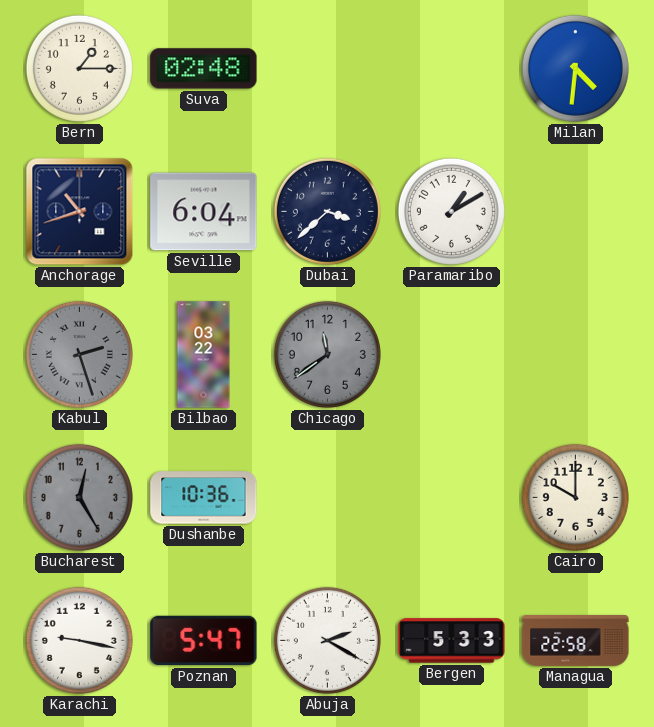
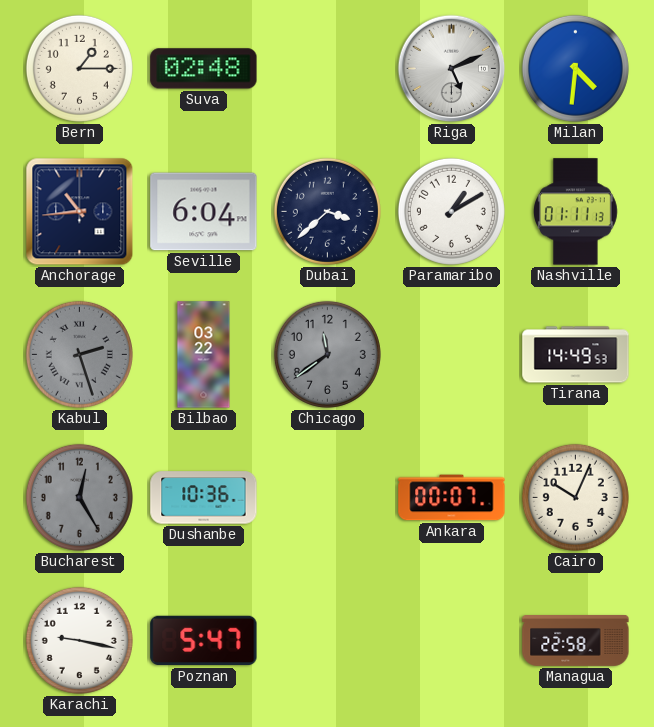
Riga: none -> 5:11 (452, 69)
Anchorage: 10:42 -> 10:44 (80, 212)
Nashville: none -> 01:11 (576, 212)
Tirana: none -> 14:49 (576, 355)
Ankara: none -> 00:07 (452, 498)
Cairo: 10:00 -> 10:04 (575, 497)
Abuja: 2:20 -> none (327, 640)
Bergen: 5:33 -> none (452, 641)
